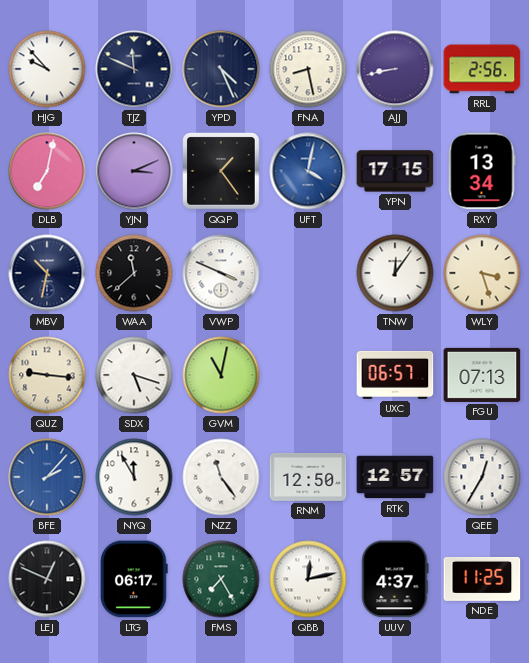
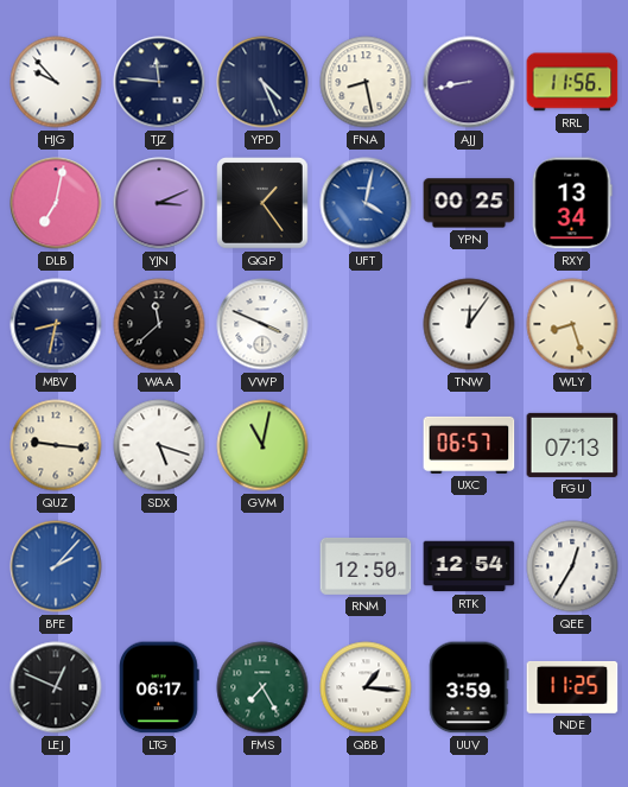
TJZ: 11:49 -> 11:46 (159, 82)
RRL: 2:56 -> 11:56 (572, 82)
YPN: 17:15 -> 00:25 (469, 203)
MBV: 10:32 -> 8:32 (56, 324)
WLY: 3:27 -> 8:27 (572, 324)
NYQ: 11:55 -> none (134, 477)
NZZ: 11:24 -> none (221, 477)
RTK: 12:57 -> 12:54 (469, 566)
QBB: 12:13 -> 1:16 (366, 687)
UUV: 4:37 -> 3:59 (469, 687)
